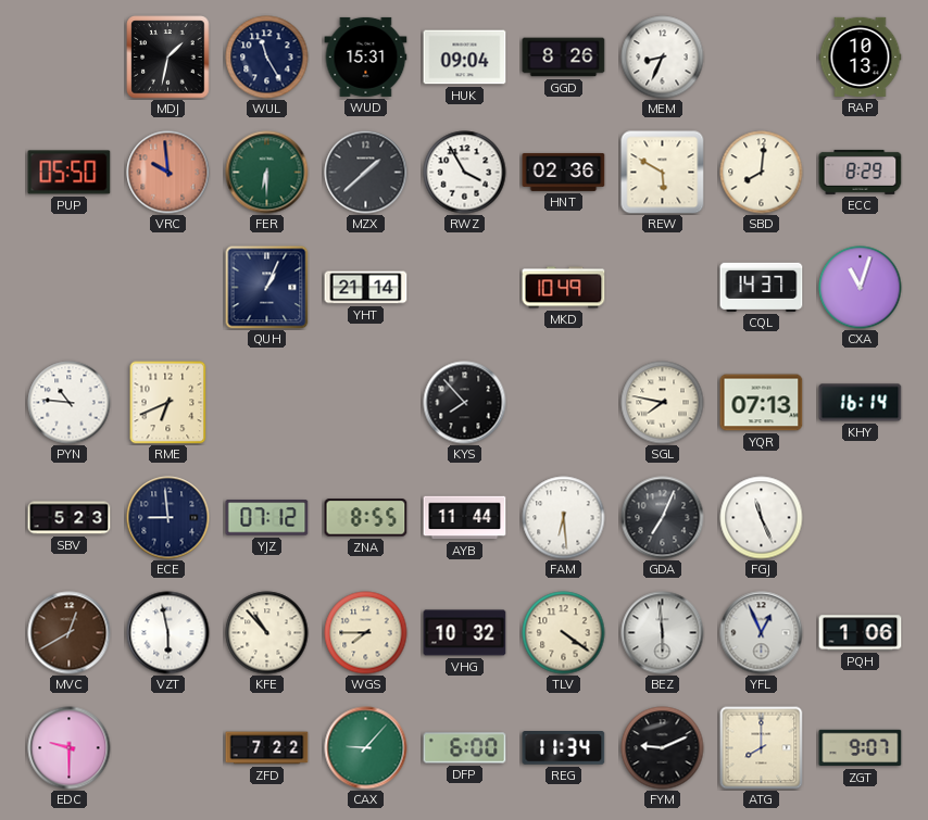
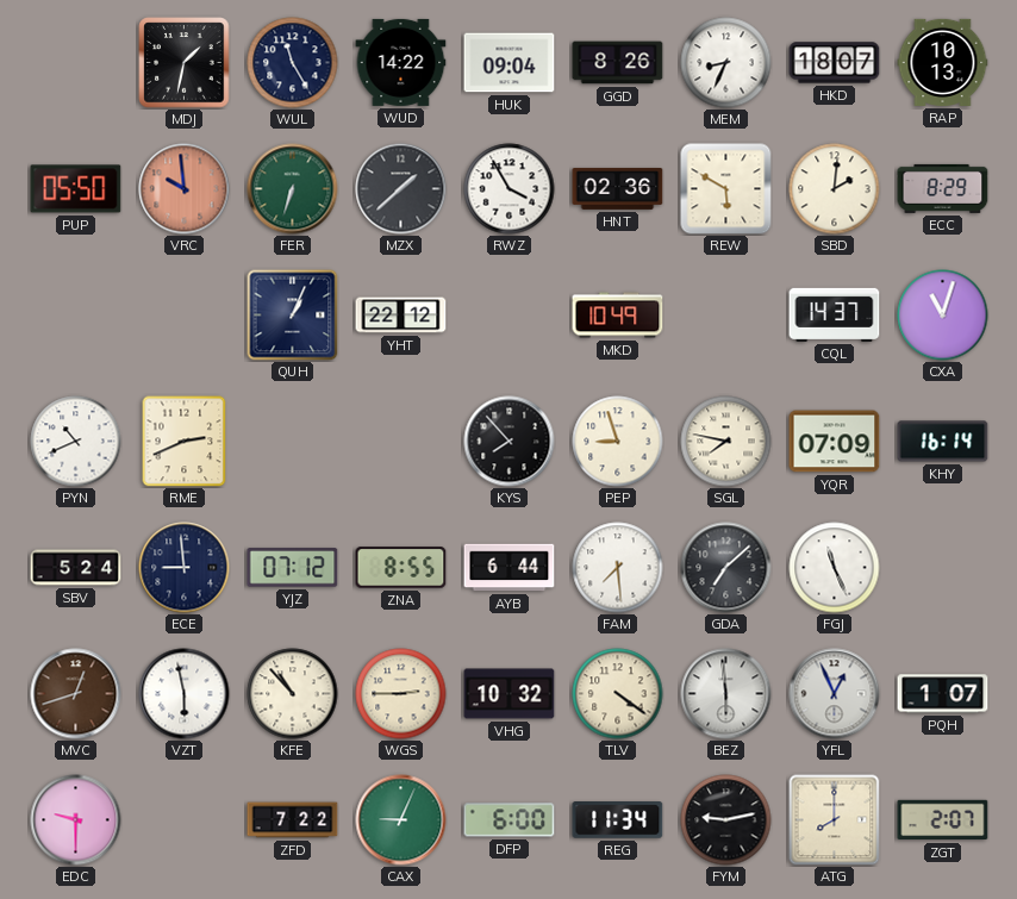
WUD: 15:31 -> 14:22 (401, 62)
HKD: none -> 18:07 (835, 63)
FER: 6:30 -> 6:33 (293, 189)
SBD: 8:01 -> 2:01 (835, 189)
YHT: 21:14 -> 22:12 (401, 316)
PYN: 10:46 -> 10:41 (76, 442)
RME: 6:41 -> 2:41 (185, 441)
PEP: none -> 8:57 (618, 442)
YQR: 07:13 -> 07:09 (835, 442)
SBV: 5:23 -> 5:24 (76, 568)
AYB: 11:44 -> 6:44 (510, 568)
FAM: 6:29 -> 7:29 (618, 568)
GDA: 7:04 -> 7:08 (726, 568)
MVC: 12:40 -> 12:42 (76, 694)
WGS: 7:45 -> 2:45 (401, 694)
PQH: 1:06 -> 1:07 (943, 694)
CAX: 9:07 -> 9:04 (401, 820)
FYM: 9:11 -> 9:13 (726, 820)
ZGT: 9:07 -> 2:07 (943, 820)
